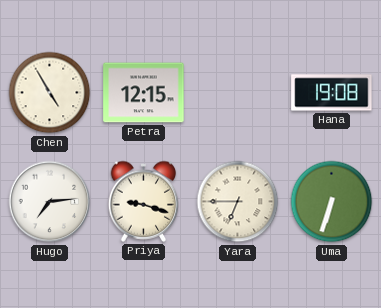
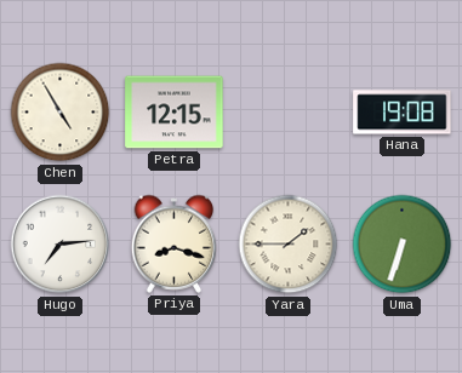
Priya: 9:18 -> 8:18 (175, 243)
Yara: 6:45 -> 1:45 (289, 245)
